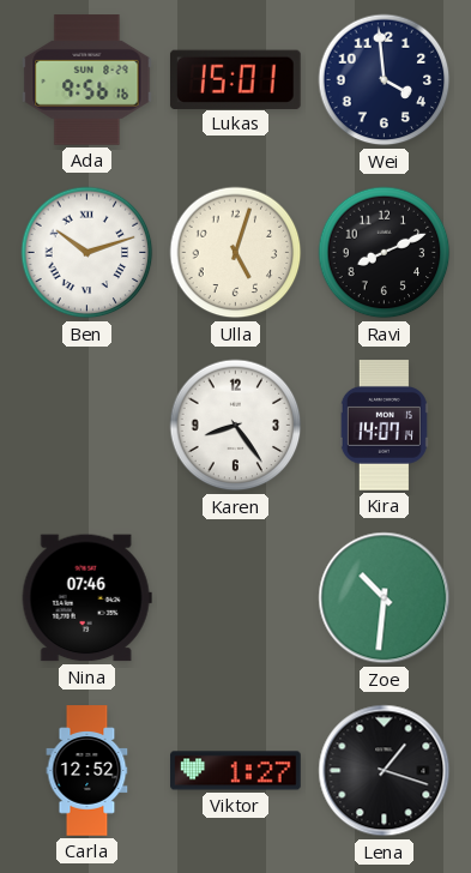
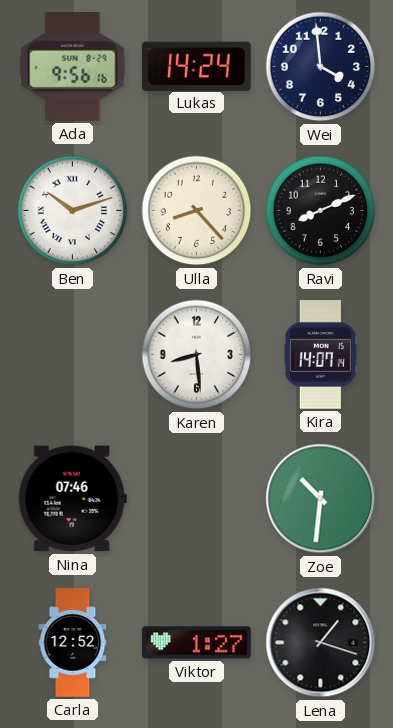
Lukas: 15:01 -> 14:24 (196, 66)
Ulla: 5:03 -> 8:23 (197, 211)
Karen: 8:24 -> 8:29 (197, 355)
